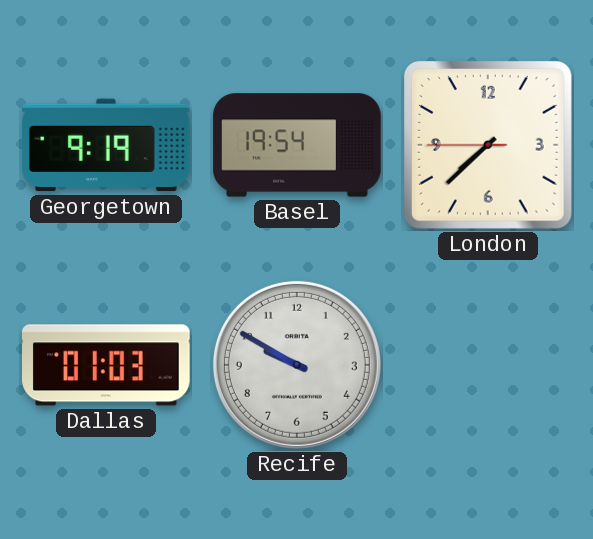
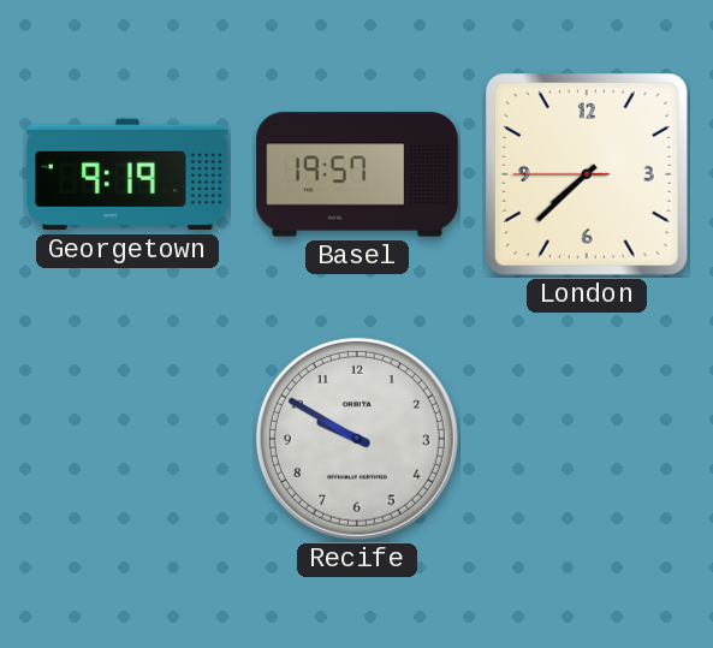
Basel: 19:54 -> 19:57 (357, 174)
Dallas: 01:03 -> none (106, 365)
